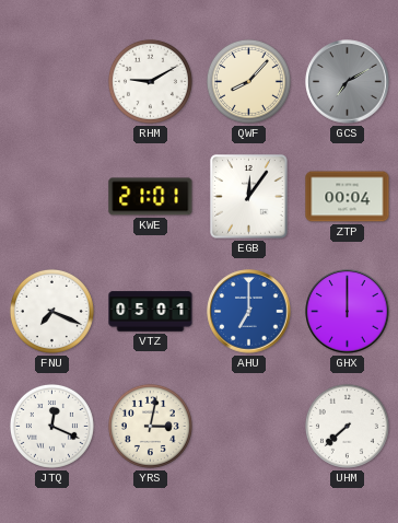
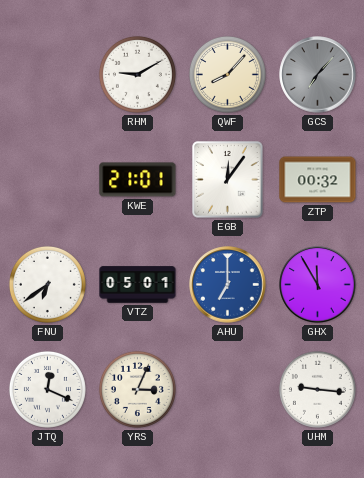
GCS: 7:10 -> 7:07 (318, 75)
ZTP: 00:04 -> 00:32 (318, 180)
FNU: 7:19 -> 6:39 (47, 284)
GHX: 12:00 -> 11:55 (318, 285)
YRS: 3:02 -> 3:04 (137, 389)
UHM: 7:38 -> 9:16 (317, 389)
